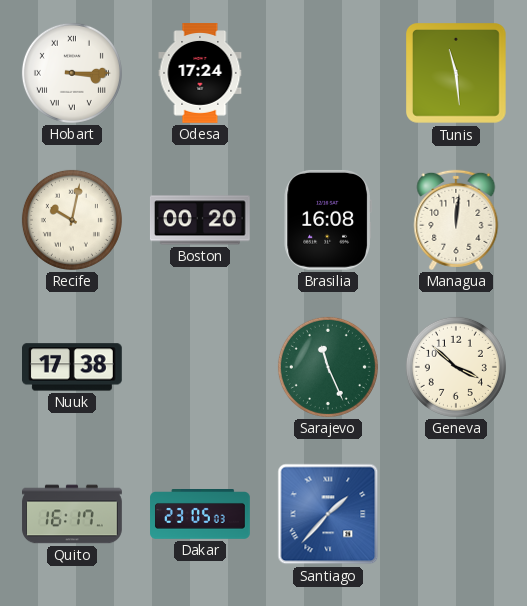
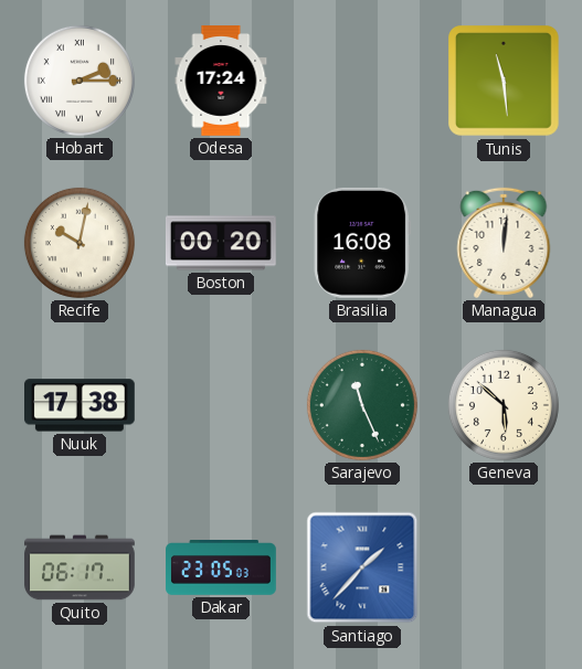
Hobart: 3:15 -> 2:15 (80, 81)
Geneva: 3:52 -> 5:52 (504, 405)
Quito: 16:17 -> 06:17 (80, 567)
